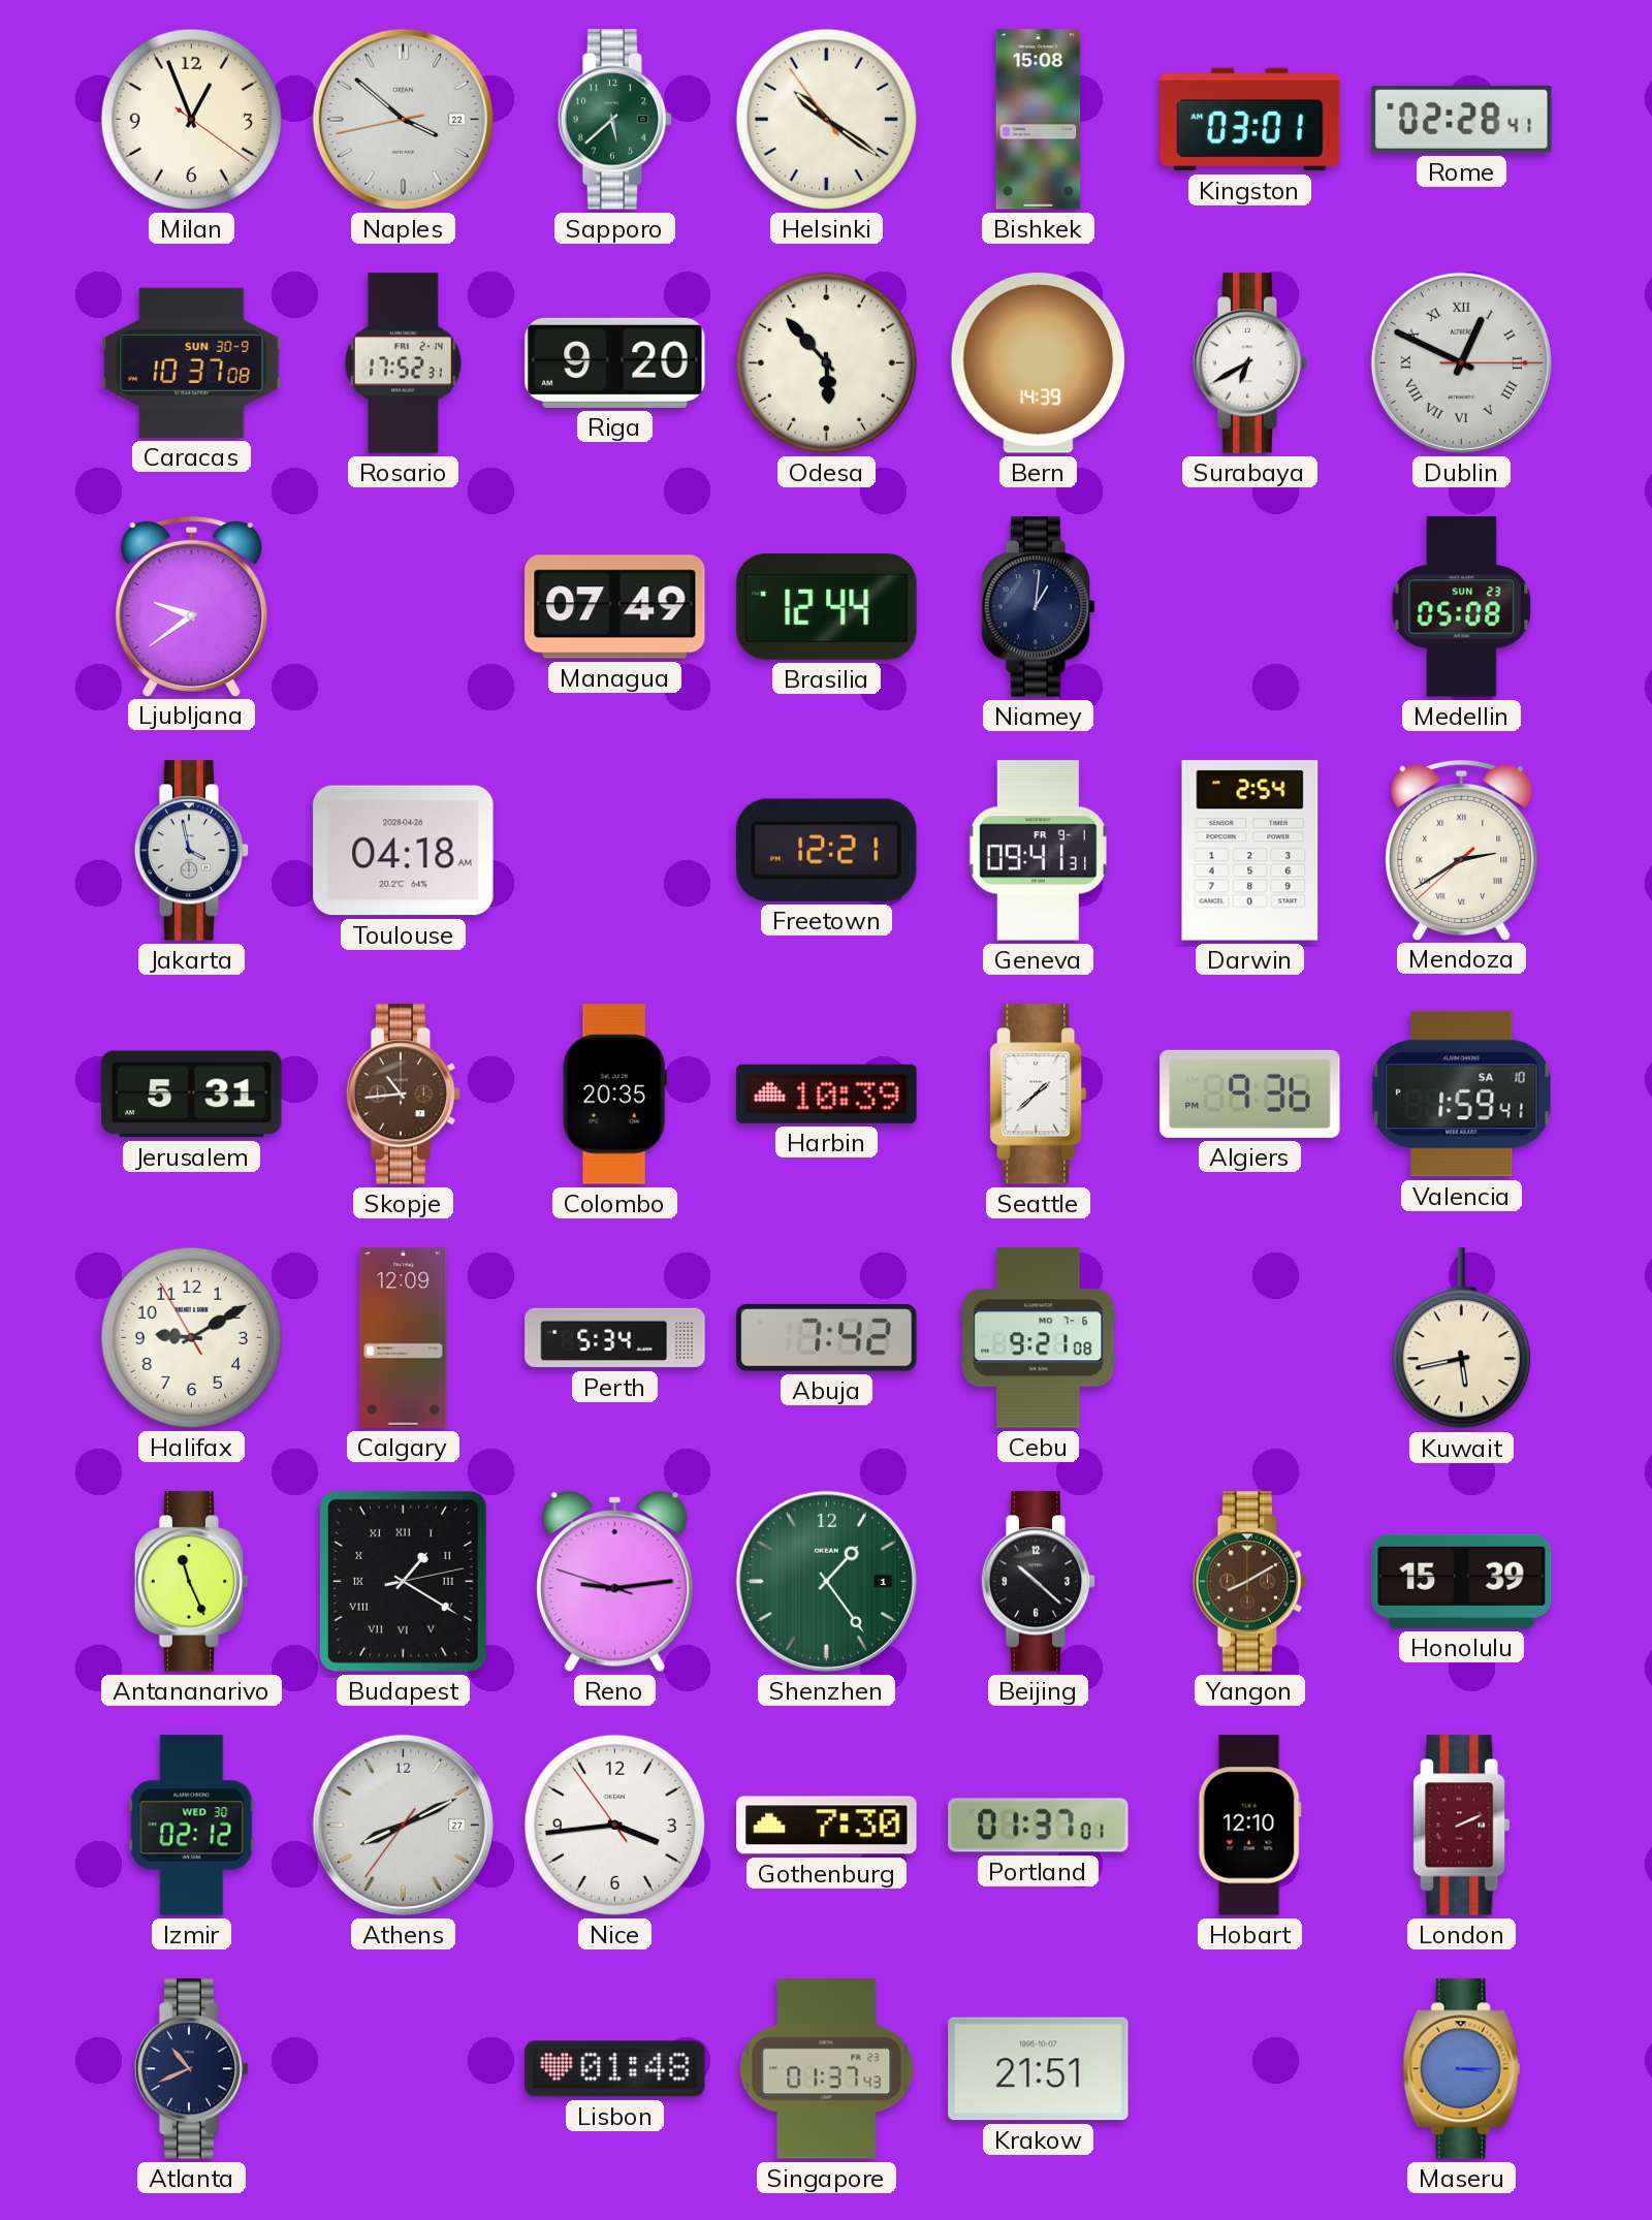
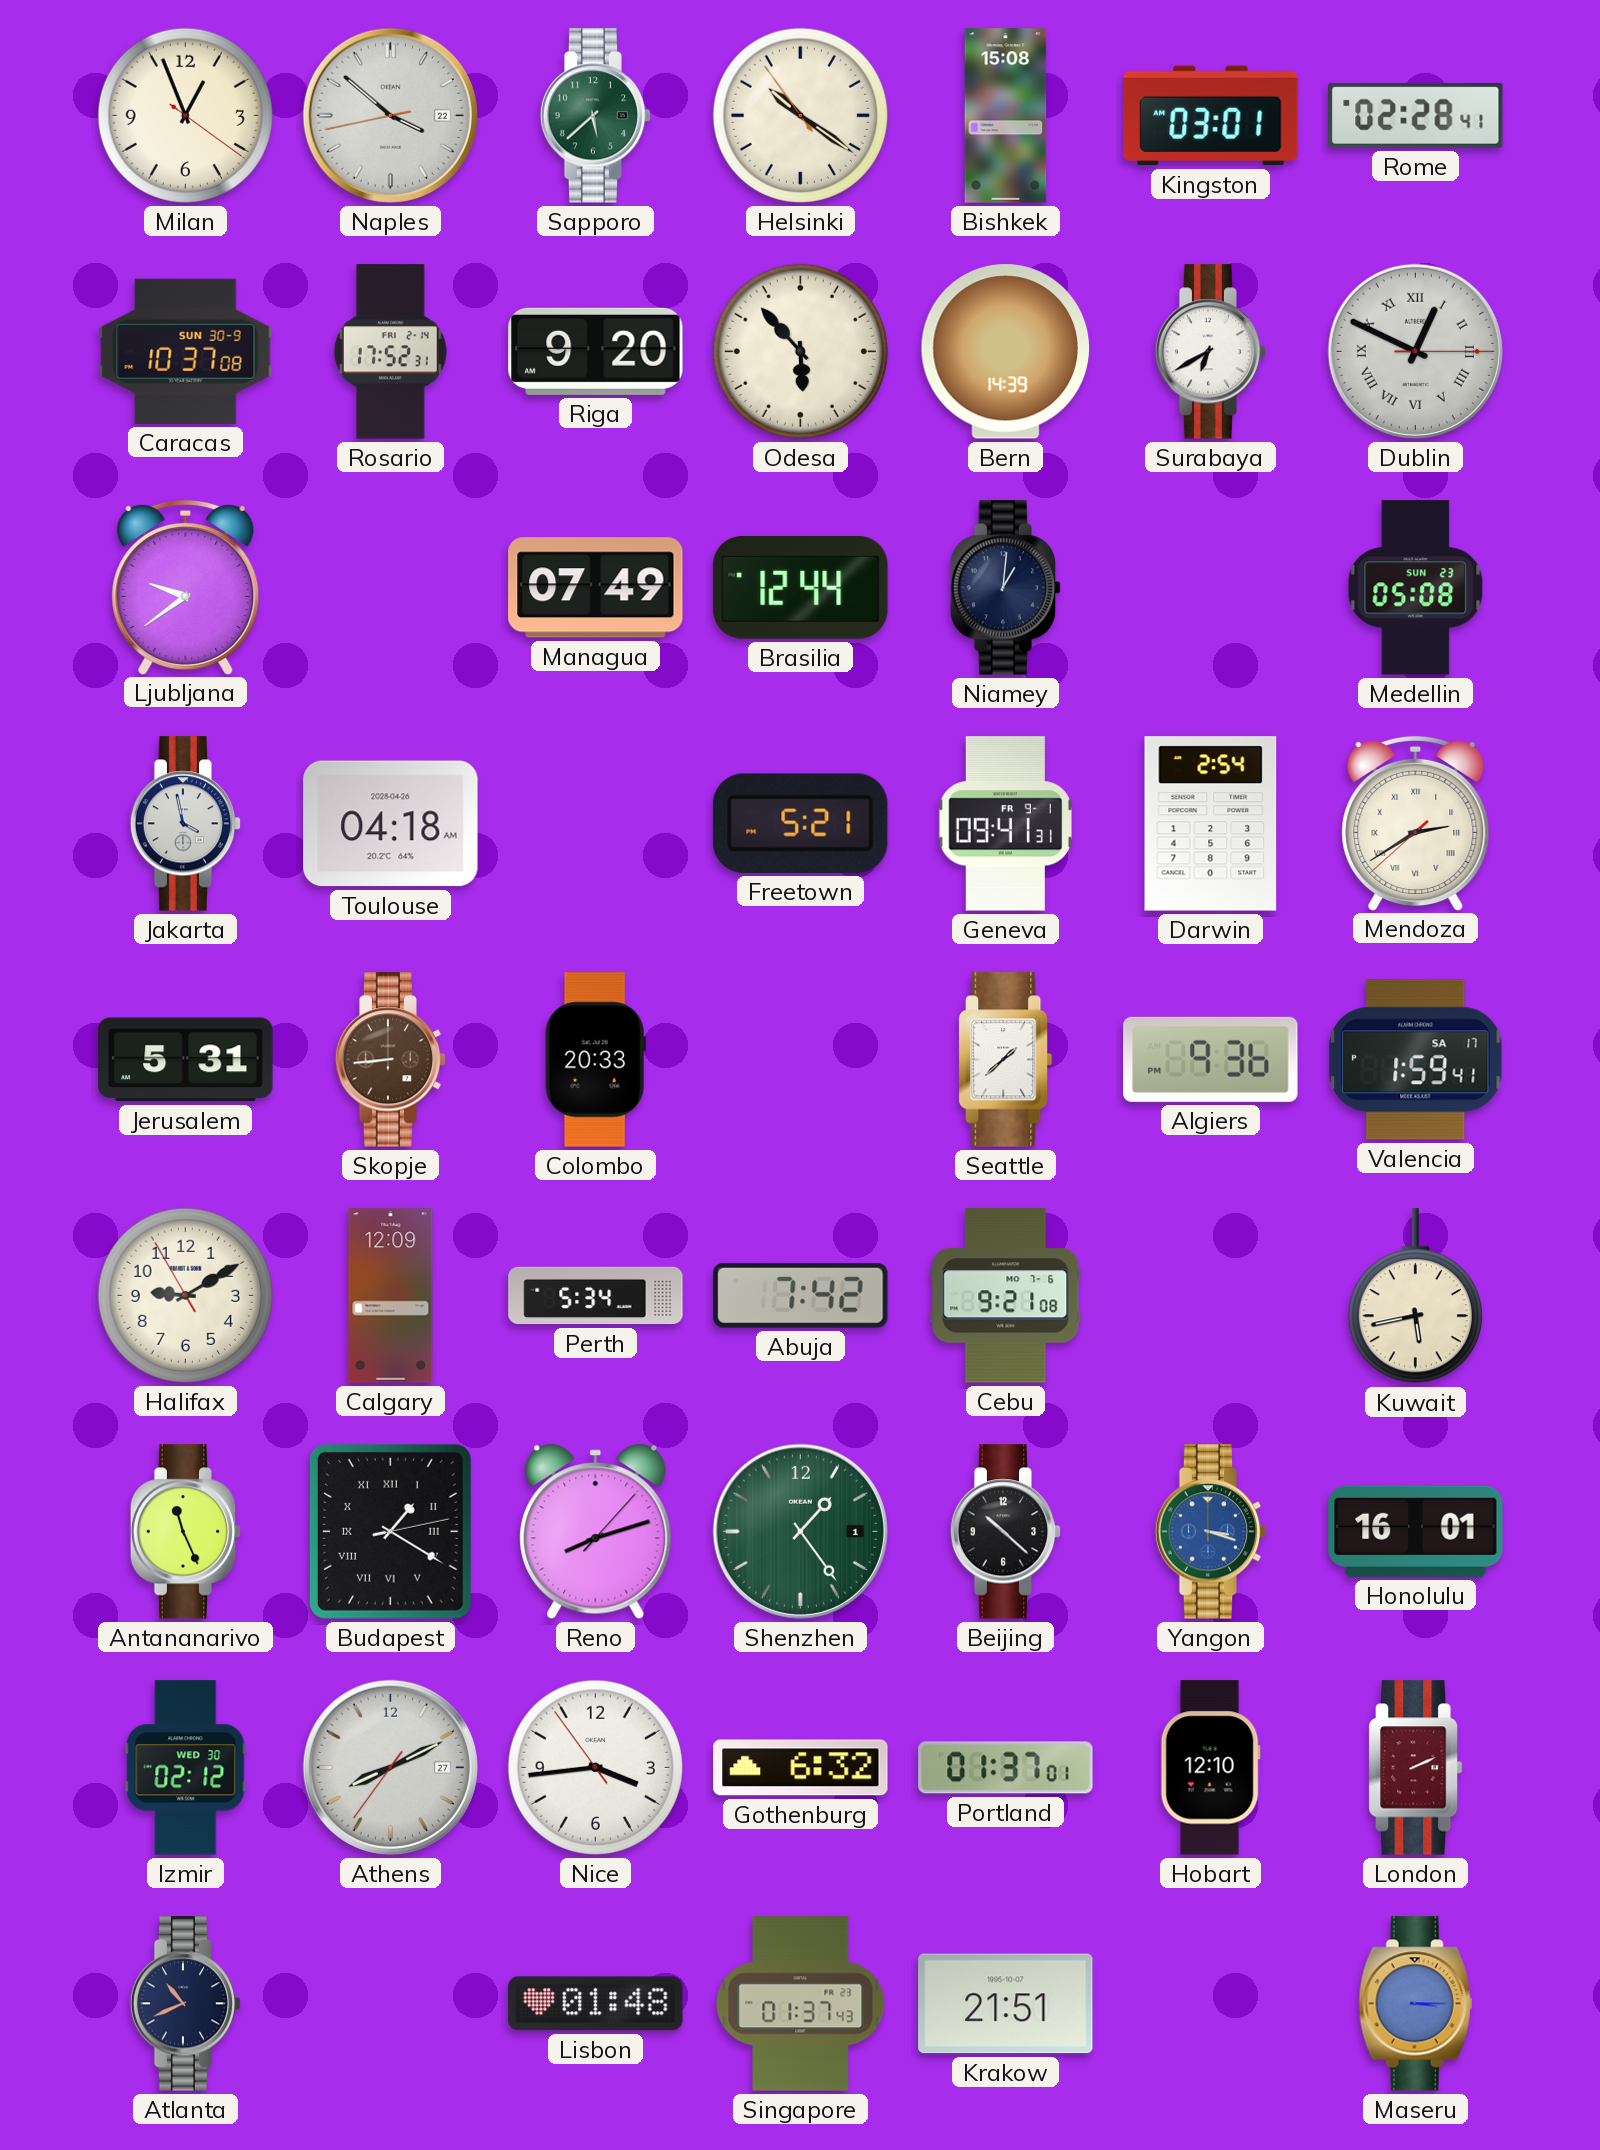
Freetown: 12:21 -> 5:21 (800, 823)
Skopje: 10:44 -> 8:44 (391, 1060)
Colombo: 20:35 -> 20:33 (595, 1060)
Harbin: 10:39 -> none (827, 1093)
Valencia date: SA 10 -> SA 17 (1416, 1060)
Reno: 9:13 -> 8:12 (596, 1531)
Yangon: 8:10 -> 3:18 (1211, 1532)
Yangon dial: brown -> blue (1211, 1532)
Honolulu: 15:39 -> 16:01 (1416, 1531)
Gothenburg: 7:30 -> 6:32 (801, 1768)
